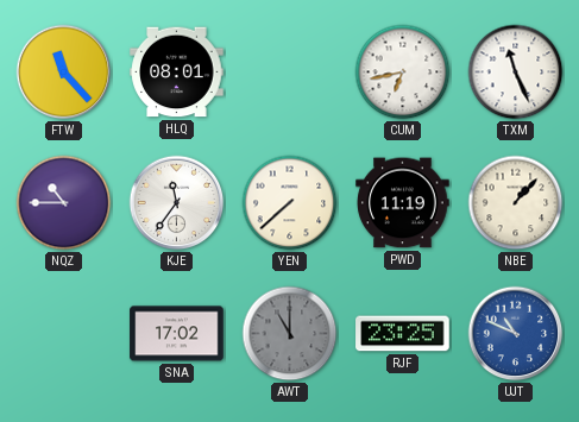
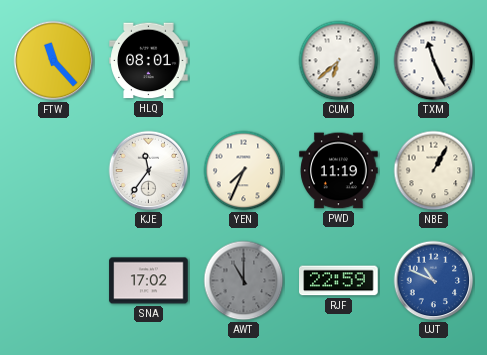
CUM: 6:43 -> 6:38 (339, 61)
NQZ: 10:45 -> none (64, 203)
YEN: 7:38 -> 7:34 (244, 171)
NBE: 1:07 -> 1:05 (434, 171)
RJF: 23:25 -> 22:59 (339, 281)
